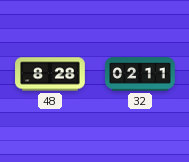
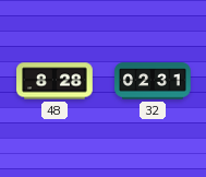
32: 02:11 -> 02:31 (153, 81)
